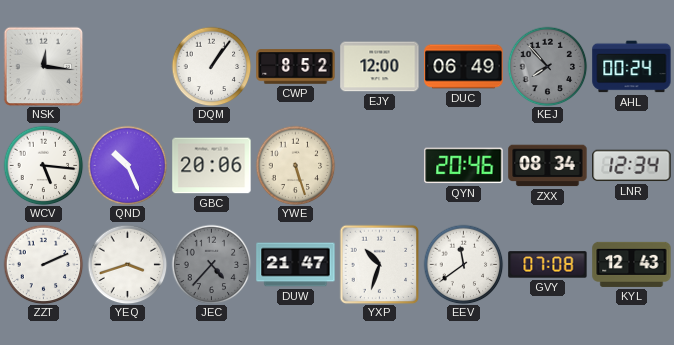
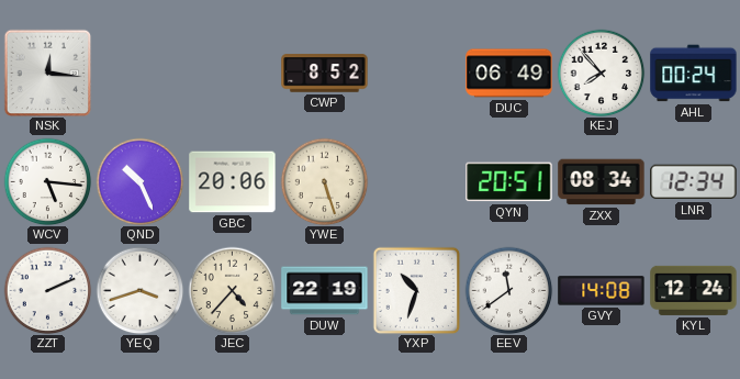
DQM: 1:06 -> none (211, 66)
EJY: 12:00 -> none (380, 67)
KEJ dial: grey -> white (601, 73)
QYN: 20:46 -> 20:51 (509, 182)
JEC dial: grey -> cream (232, 290)
DUW: 21:47 -> 22:19 (325, 291)
GVY: 07:08 -> 14:08 (602, 291)
KYL: 12:43 -> 12:24 (694, 290)
